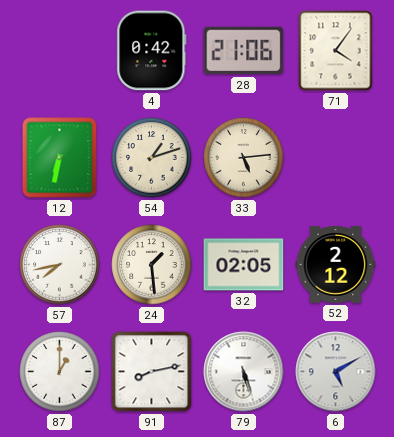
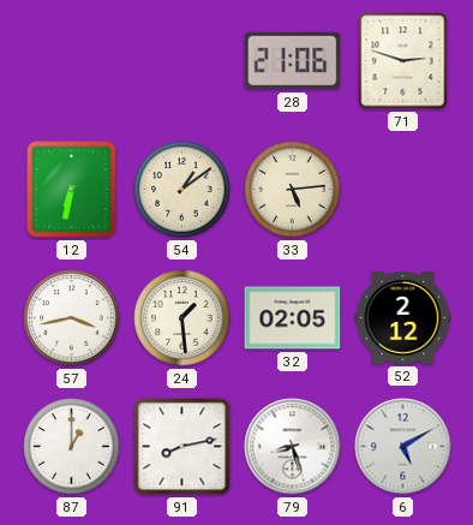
4: 0:42 -> none (152, 51)
71: 4:06 -> 2:48 (403, 61)
54: 1:12 -> 1:09 (182, 190)
57: 7:43 -> 3:43 (72, 318)
79: 5:27 -> 8:27 (293, 447)
